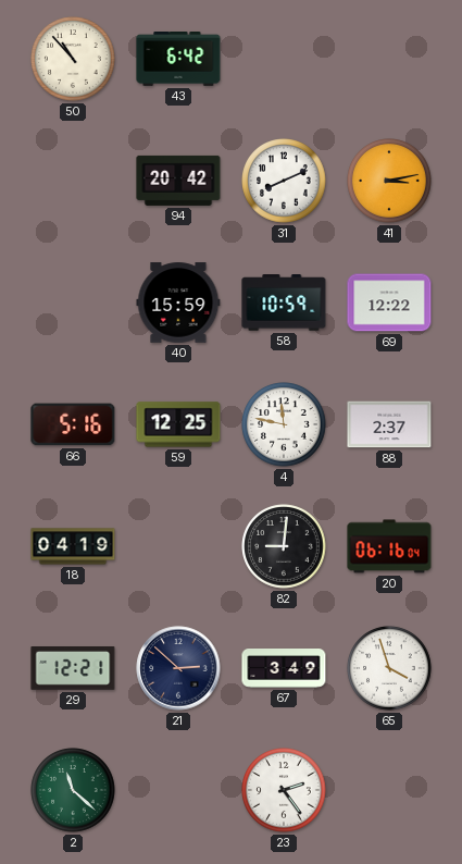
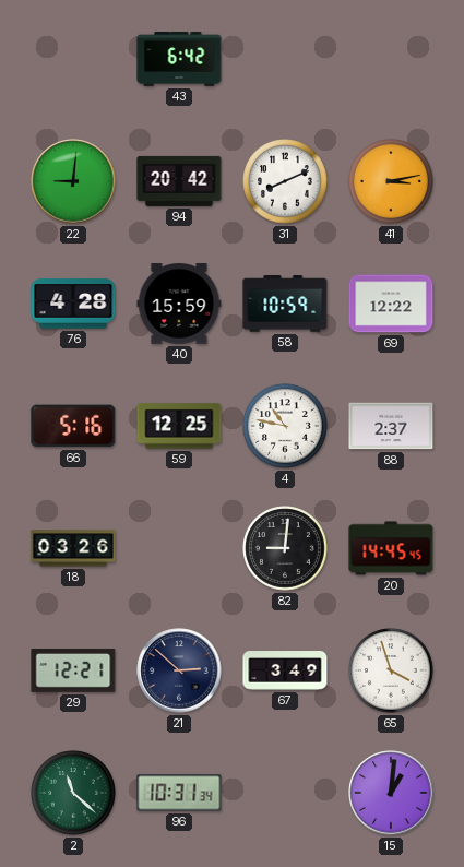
50: 10:53 -> none (73, 59)
22: none -> 9:01 (73, 181)
76: none -> 4:28 (73, 304)
4: 11:47 -> 10:47 (285, 426)
18: 04:19 -> 03:26 (73, 548)
20: 06:16 -> 14:45 (391, 548)
96: none -> 10:31 (179, 793)
23: 2:24 -> none (284, 790)
15: none -> 1:01 (391, 793)
